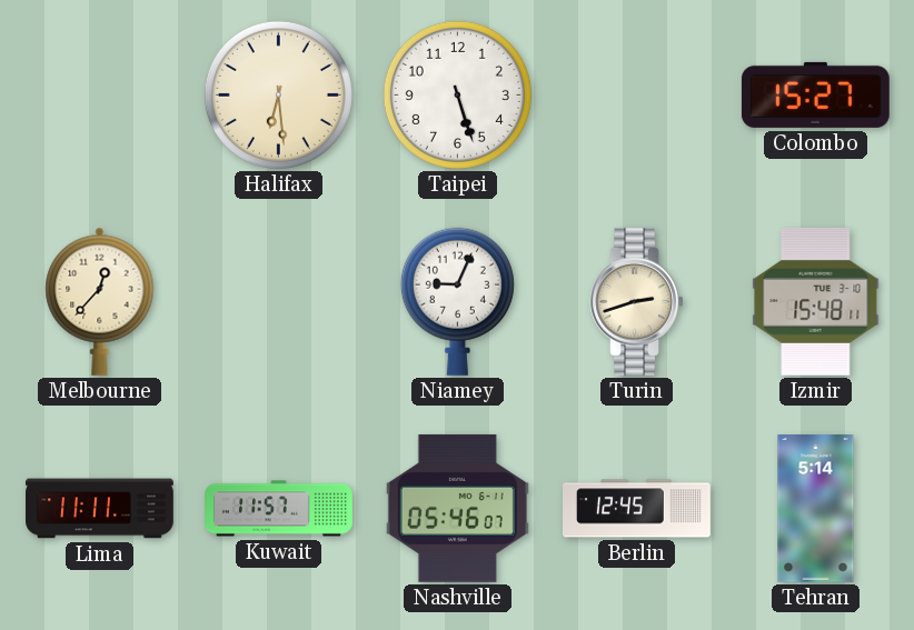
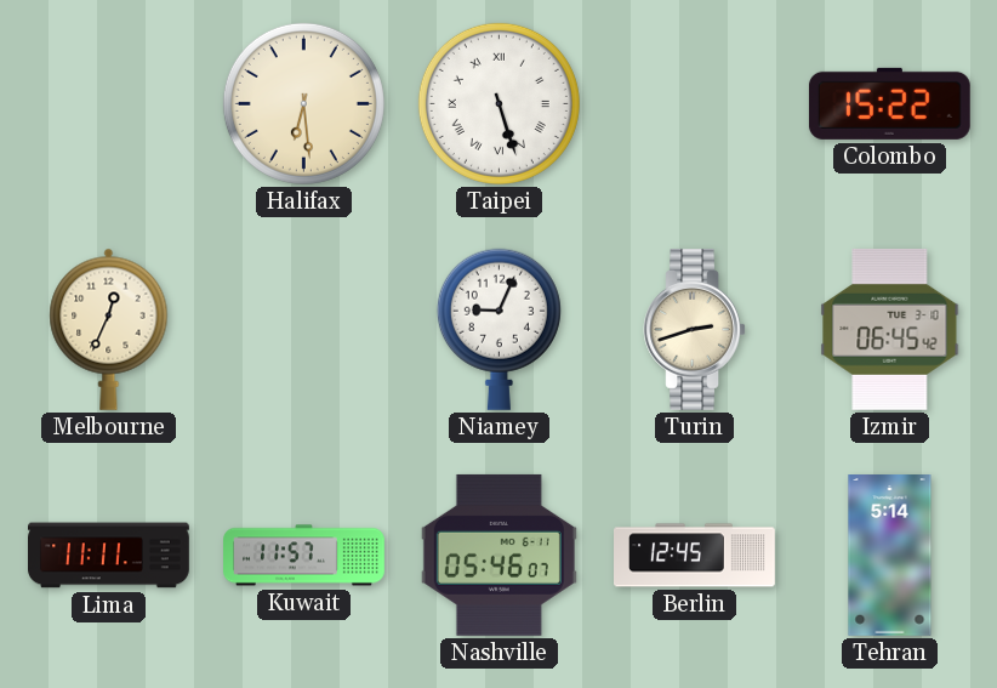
Taipei numerals: Arabic -> Roman (498, 103)
Colombo: 15:27 -> 15:22 (889, 103)
Melbourne: 12:37 -> 12:34 (109, 329)
Izmir: 15:48 -> 06:45 (890, 329)
